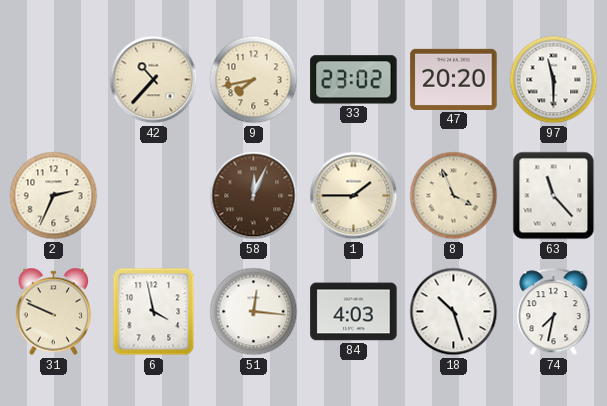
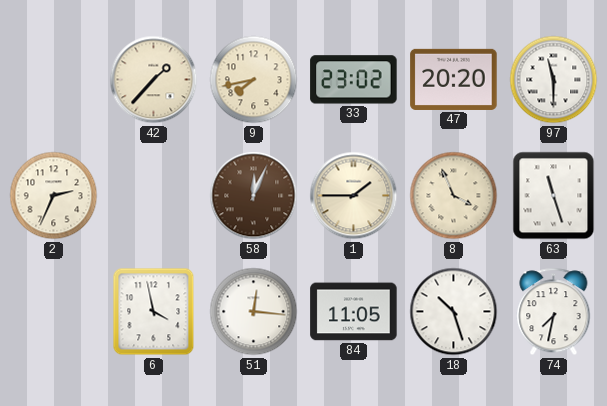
42: 10:37 -> 1:37 (154, 80)
63: 11:23 -> 11:27 (554, 196)
31: 9:49 -> none (53, 312)
84: 4:03 -> 11:05 (354, 312)
